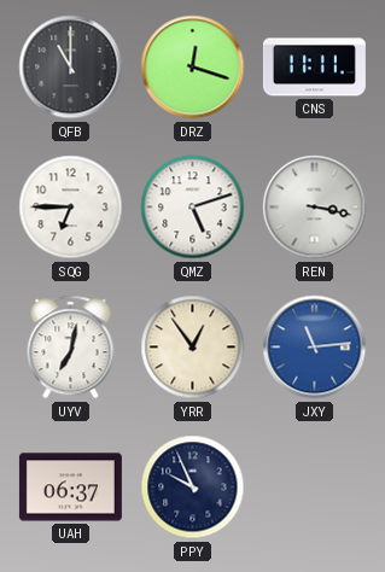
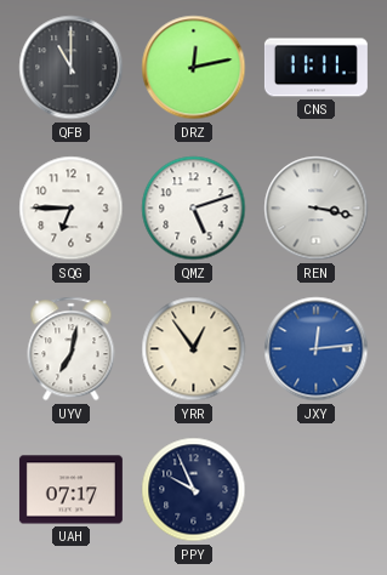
DRZ: 12:18 -> 12:13 (194, 68)
JXY: 11:14 -> 12:14 (317, 349)
UAH: 06:37 -> 07:17 (70, 490)
